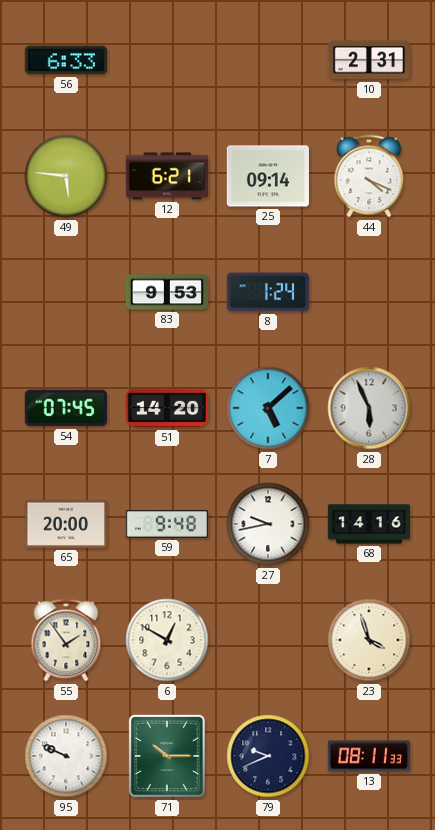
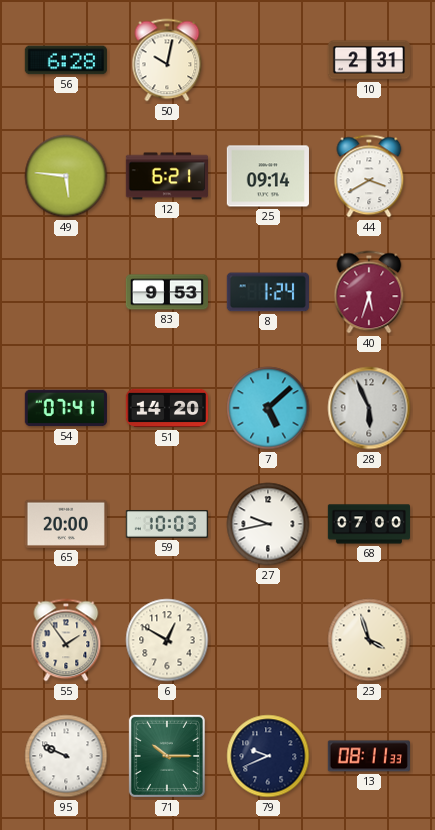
56: 6:33 -> 6:28 (65, 60)
50: none -> 10:02 (167, 60)
44: 4:19 -> 3:40 (369, 176)
40: none -> 5:33 (369, 292)
54: 07:45 -> 07:41 (66, 408)
59: 9:48 -> 10:03 (166, 524)
68: 14:16 -> 07:00 (369, 524)
